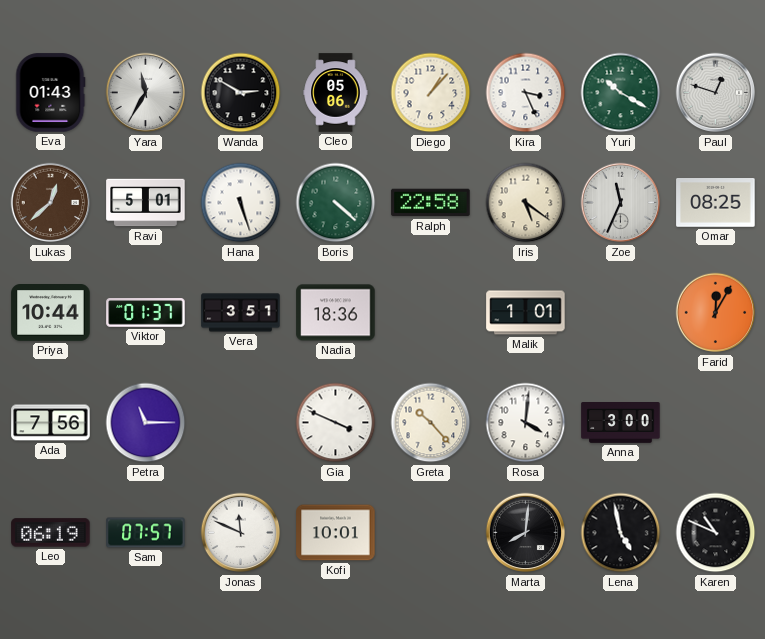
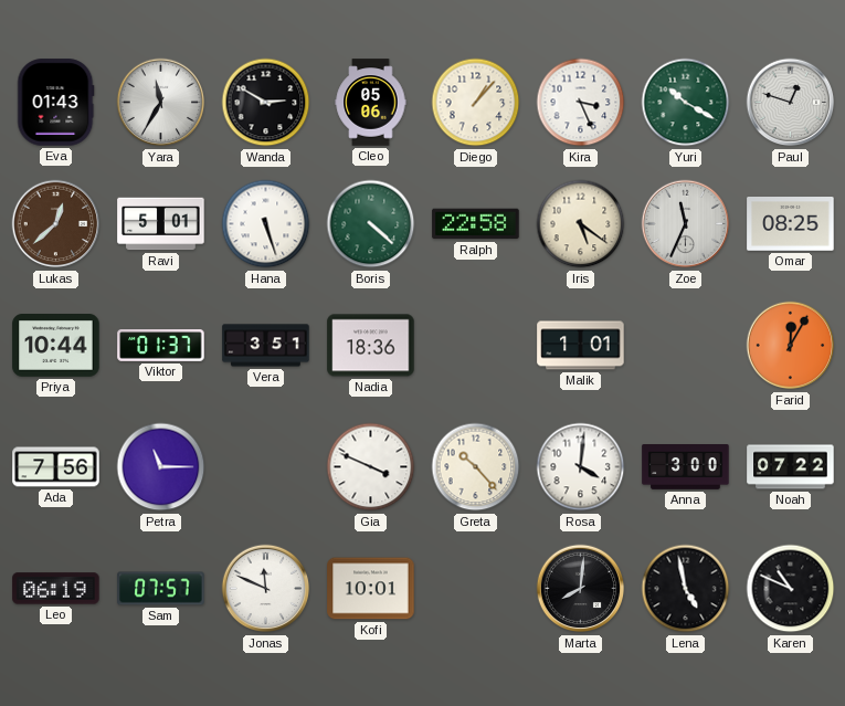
Noah: none -> 07:22 (791, 467)
